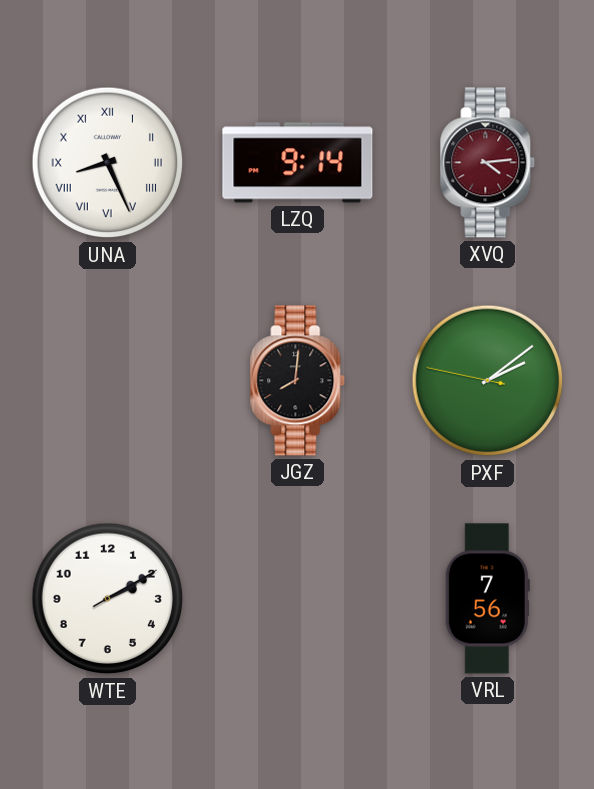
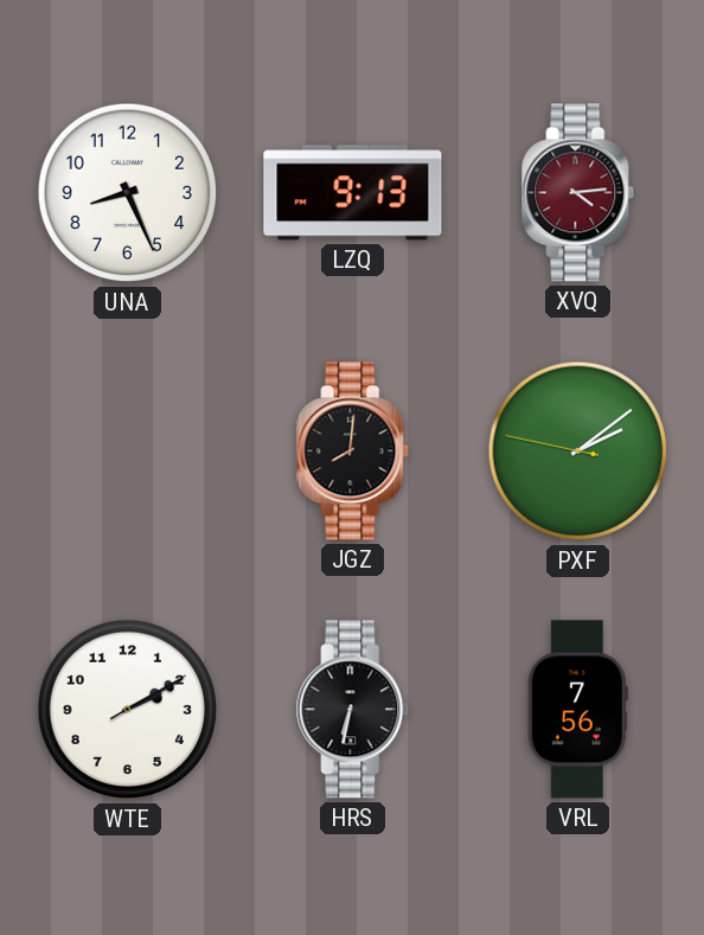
UNA numerals: Roman -> Arabic (128, 193)
LZQ: 9:14 -> 9:13 (353, 193)
HRS: none -> 6:32 (353, 710)
